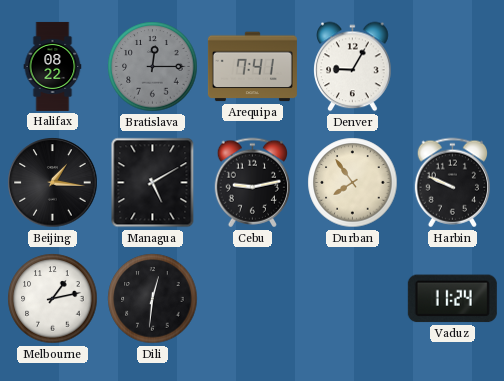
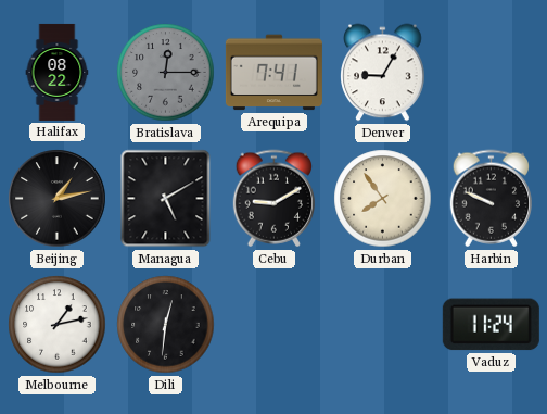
Beijing: 1:16 -> 1:13 (58, 199)
Cebu: 9:13 -> 9:10 (273, 199)
